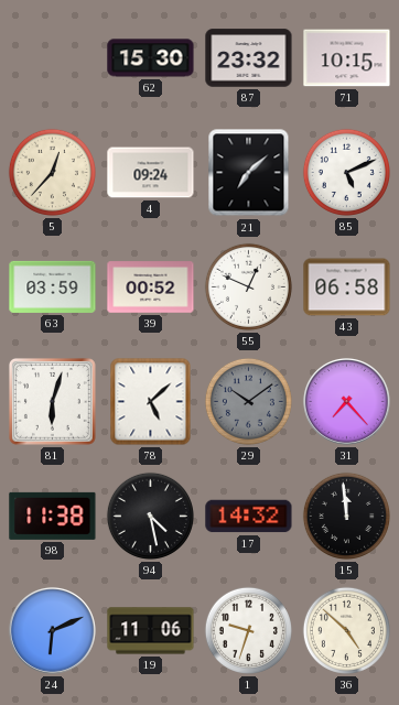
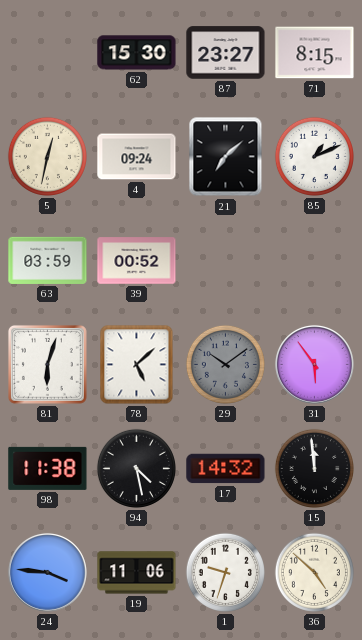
87: 23:32 -> 23:27 (226, 53)
71: 10:15 -> 8:15 (315, 53)
5: 12:37 -> 12:32 (47, 156)
85: 5:11 -> 1:11 (314, 156)
55: 12:49 -> none (248, 286)
43: 06:58 -> none (347, 288)
31: 7:23 -> 5:54 (315, 365)
24: 6:11 -> 3:46 (48, 573)
